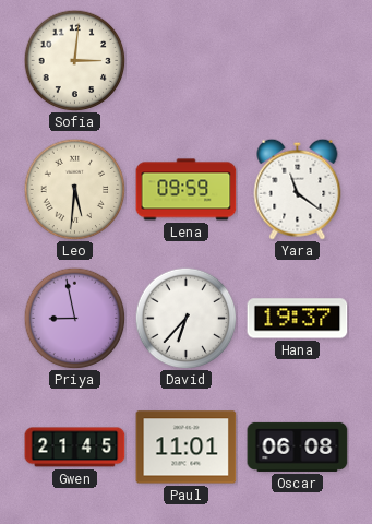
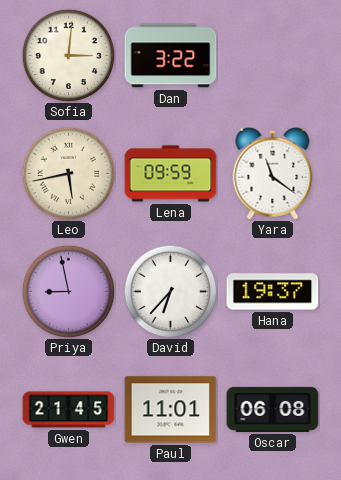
Dan: none -> 3:22 (171, 56)
Leo: 5:31 -> 5:43 (68, 173)
